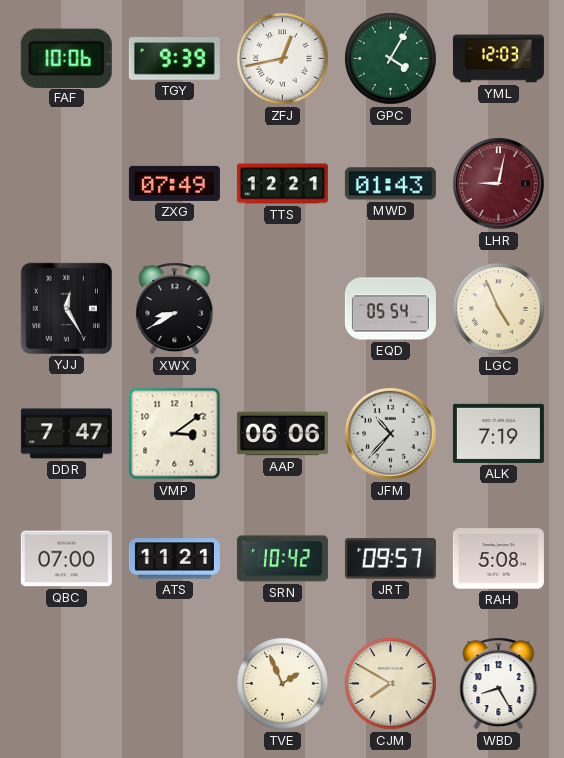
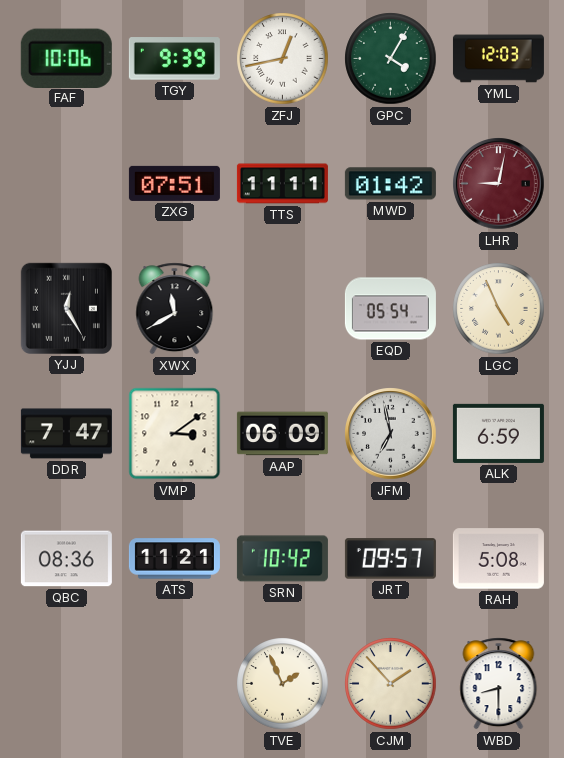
ZXG: 07:49 -> 07:51 (174, 183)
TTS: 12:21 -> 11:11 (282, 184)
MWD: 01:43 -> 01:42 (390, 184)
XWX: 8:40 -> 11:40 (175, 309)
AAP: 06:06 -> 06:09 (282, 434)
JFM: 10:37 -> 6:58 (391, 434)
ALK: 7:19 -> 6:59 (498, 433)
QBC: 07:00 -> 08:36 (66, 559)
CJM: 7:50 -> 1:53 (391, 684)
WBD: 8:25 -> 8:30 (499, 684)
